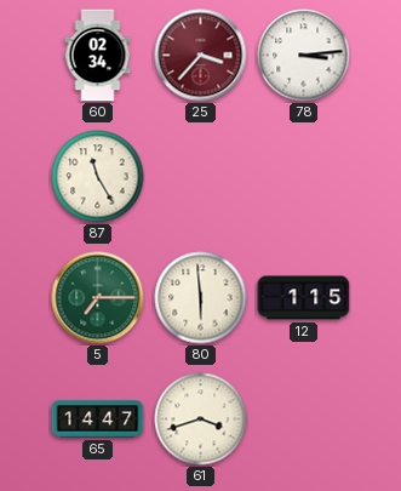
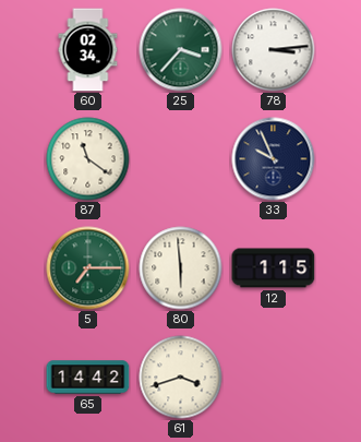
25 dial: burgundy -> green (181, 50)
87: 11:25 -> 11:21 (88, 159)
33: none -> 9:56 (274, 159)
65: 14:47 -> 14:42 (88, 378)
